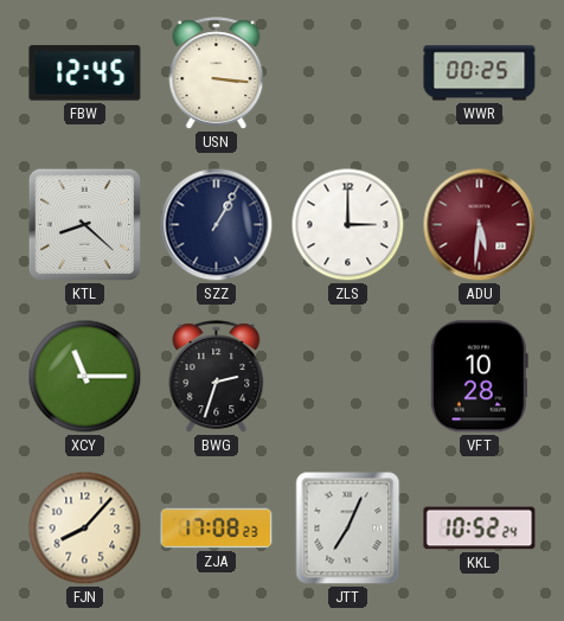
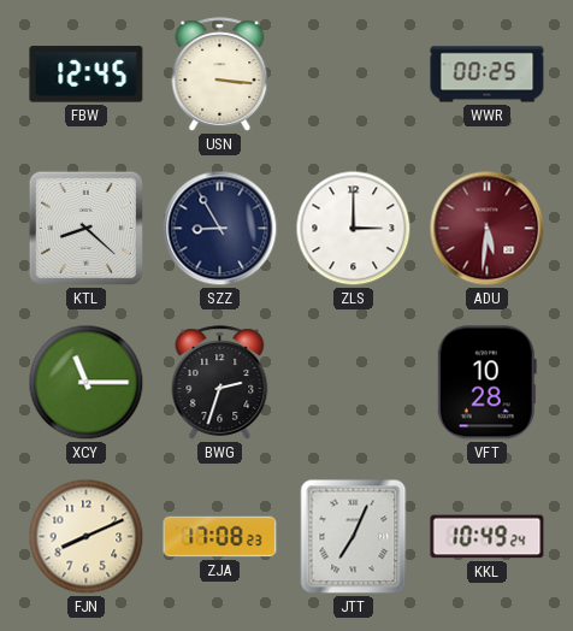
SZZ: 1:05 -> 8:55 (220, 229)
FJN: 8:07 -> 8:11 (87, 537)
KKL: 10:52 -> 10:49 (488, 537)
